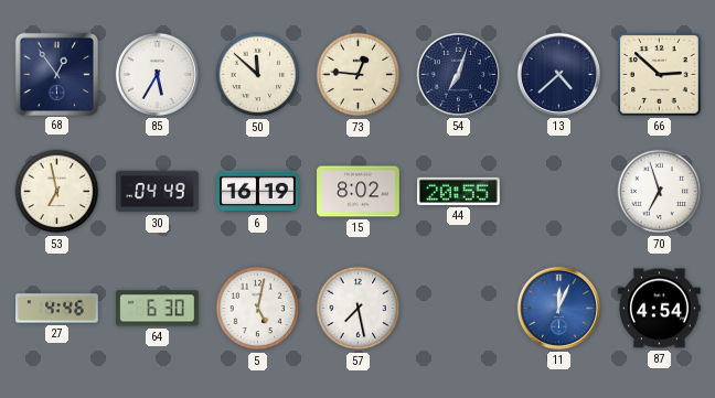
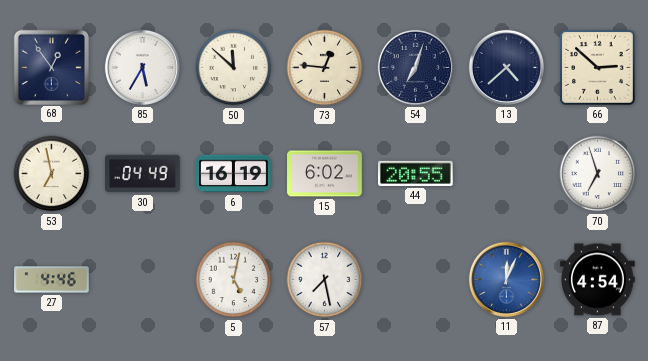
15: 8:02 -> 6:02 (325, 174)
64: 6:30 -> none (158, 309)
